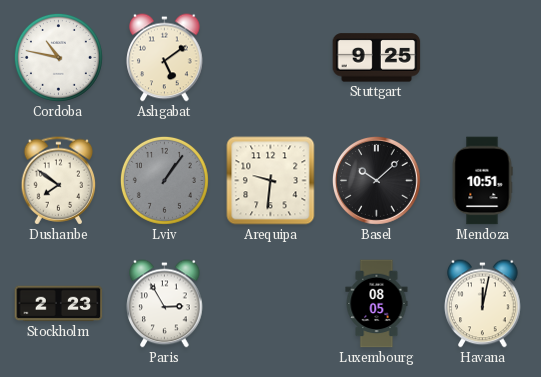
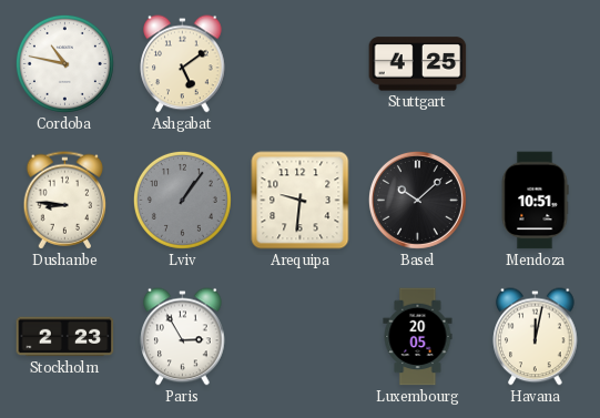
Stuttgart: 9:25 -> 4:25 (418, 64)
Dushanbe: 7:51 -> 8:46 (65, 201)
Luxembourg: 08:05 -> 20:05 (418, 337)
